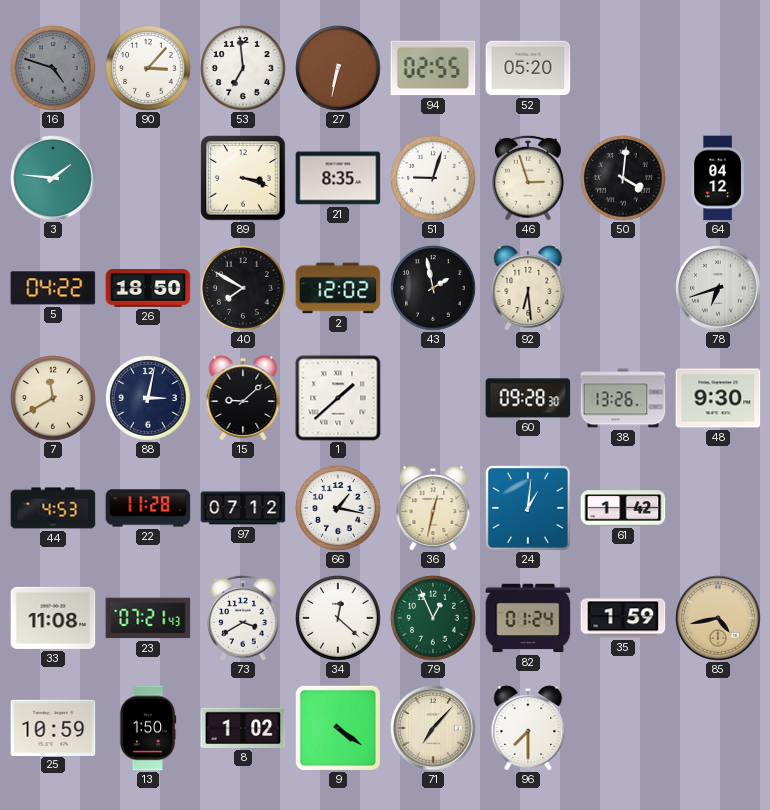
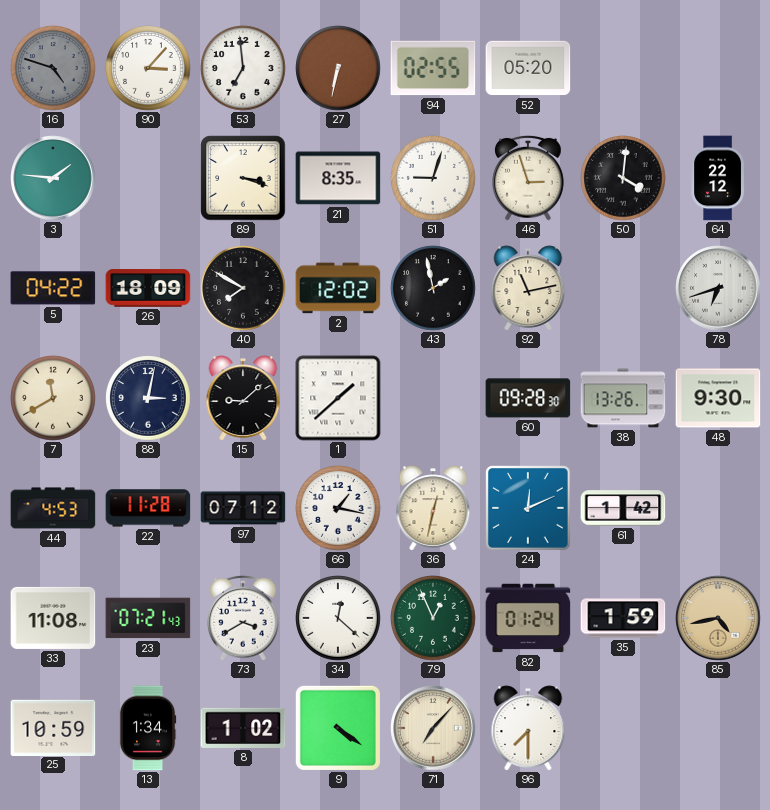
64: 04:12 -> 22:12 (717, 178)
26: 18:50 -> 18:09 (148, 288)
92: 6:29 -> 11:13 (528, 288)
24: 1:01 -> 12:11 (529, 509)
13: 1:50 -> 1:34 (148, 728)
